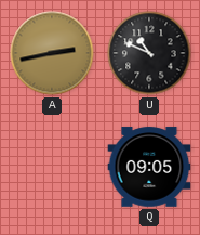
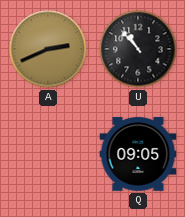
A: 2:43 -> 2:41 (48, 49)
U: 10:49 -> 10:53 (138, 49)
